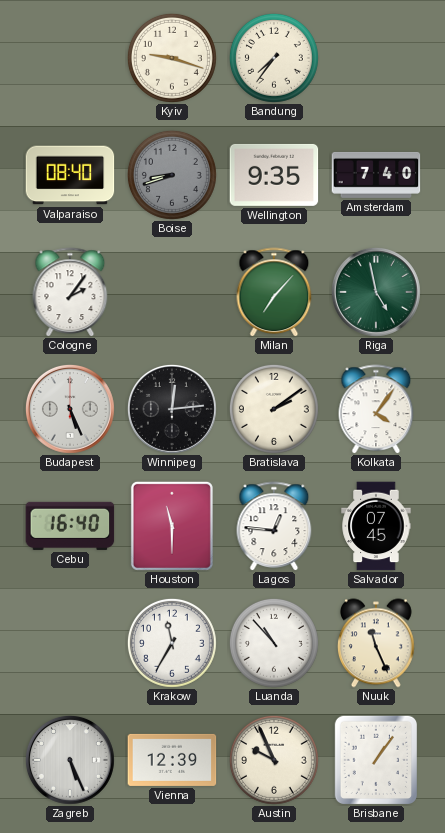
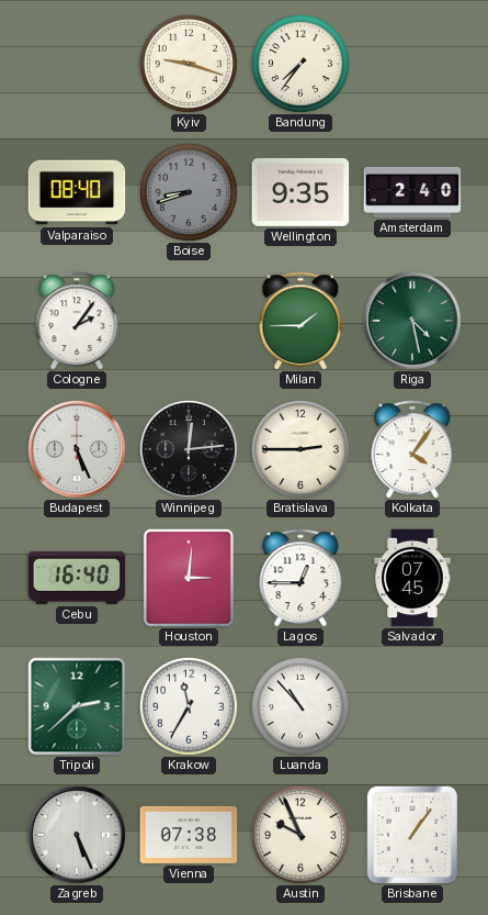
Amsterdam: 7:40 -> 2:40 (412, 192)
Milan: 7:07 -> 1:45 (300, 321)
Riga: 4:58 -> 4:28 (412, 321)
Bratislava: 2:09 -> 2:45 (300, 449)
Houston: 11:30 -> 3:01 (189, 578)
Lagos: 12:46 -> 12:45 (300, 578)
Tripoli: none -> 2:38 (77, 706)
Nuuk: 11:26 -> none (376, 643)
Vienna: 12:39 -> 07:38 (189, 835)
